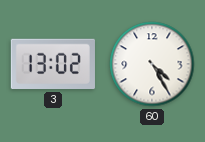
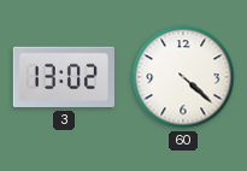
60: 4:25 -> 4:22 (183, 77)
